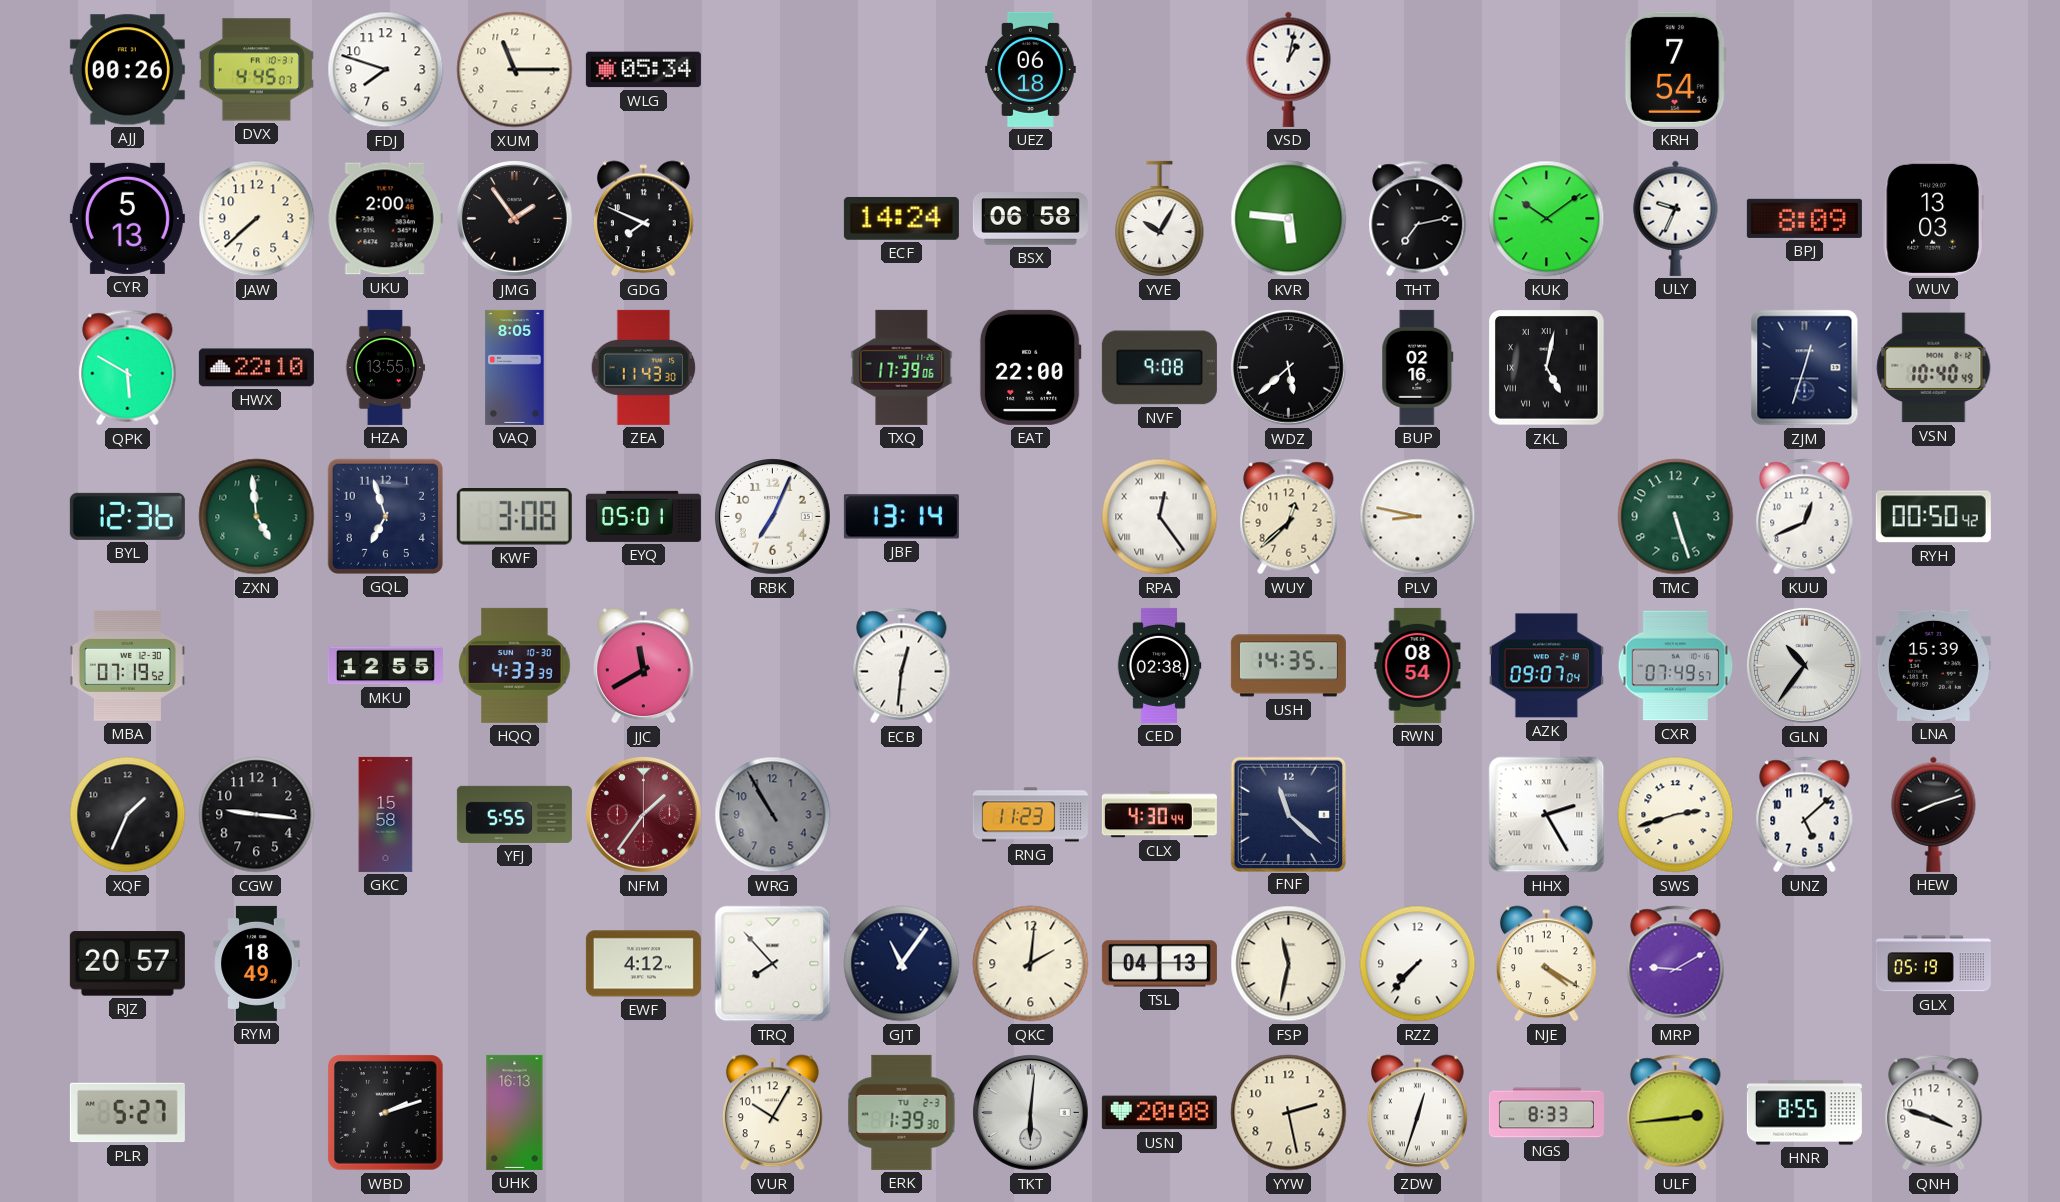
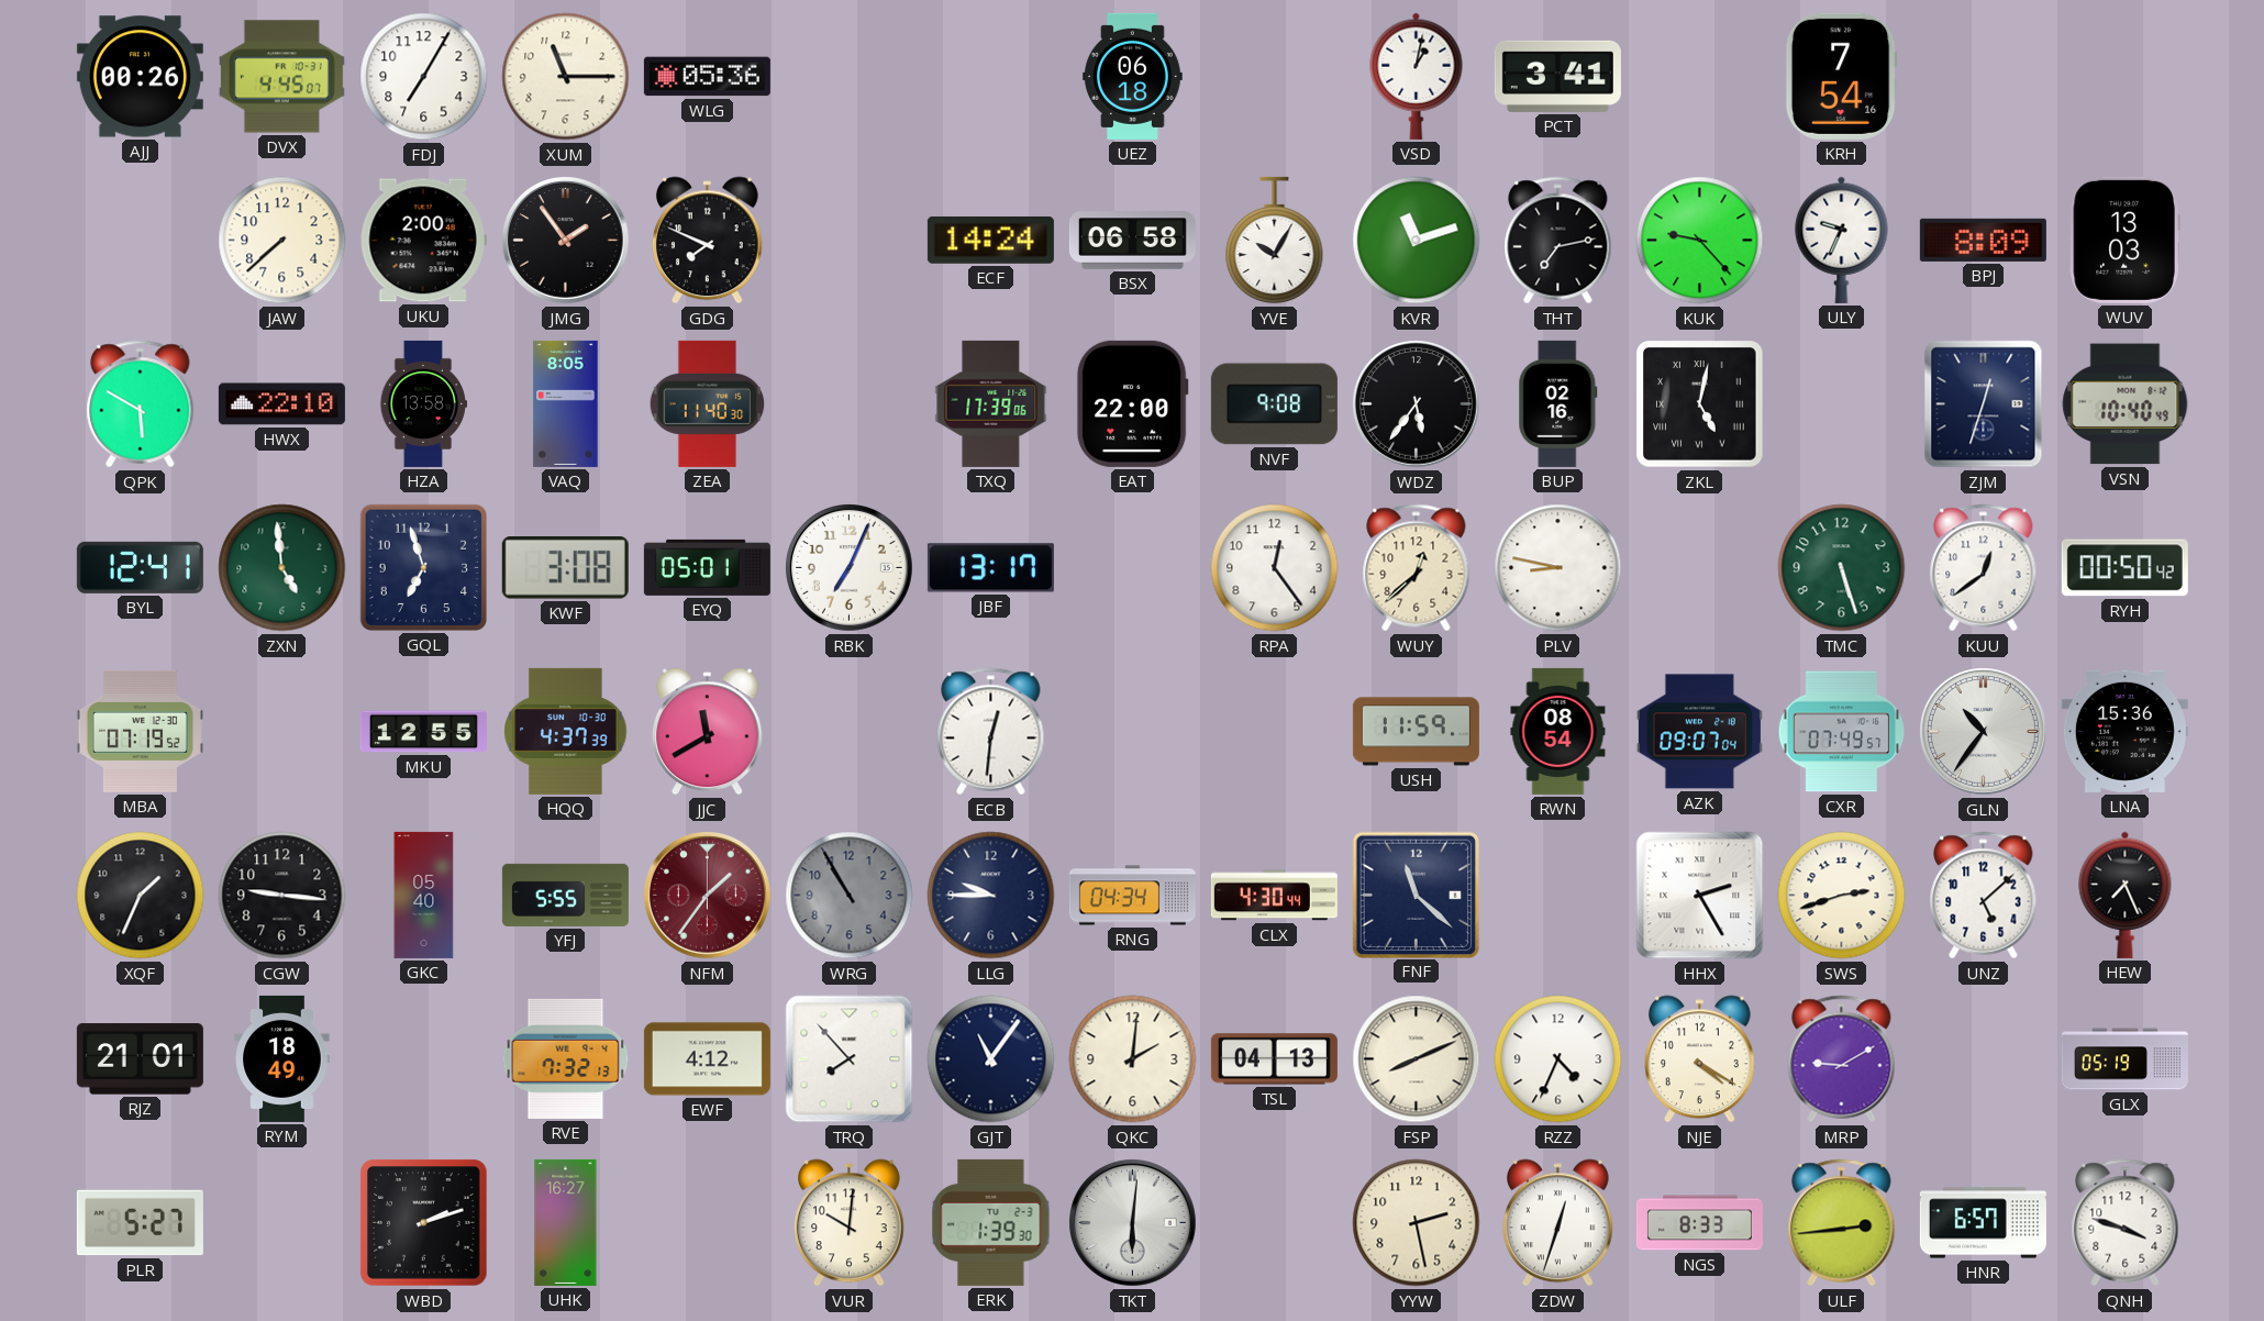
FDJ: 7:48 -> 7:05 (424, 77)
WLG: 05:34 -> 05:36 (707, 77)
PCT: none -> 3:41 (1557, 76)
CYR: 5:13 -> none (127, 218)
KVR: 5:46 -> 11:12 (1417, 241)
KUK: 10:09 -> 9:23 (1700, 241)
HZA: 13:55 -> 13:58 (423, 403)
ZEA: 11:43 -> 11:40 (708, 403)
WDZ: 5:38 -> 5:36 (1417, 404)
BYL: 12:36 -> 12:41 (140, 567)
JBF: 13:14 -> 13:17 (990, 568)
RPA numerals: Roman -> Arabic (1275, 568)
KUU: 12:41 -> 12:39 (1984, 568)
HQQ: 4:33 -> 4:37 (566, 731)
CED: 02:38 -> none (1159, 665)
USH: 14:35 -> 11:59 (1416, 732)
LNA: 15:39 -> 15:36 (2124, 731)
GKC: 15:58 -> 05:40 (424, 895)
LLG: none -> 9:45 (991, 896)
RNG: 11:23 -> 04:34 (1132, 896)
HEW: 8:12 -> 7:26 (2126, 895)
RJZ: 20:57 -> 21:01 (140, 1059)
RVE: none -> 7:32 (566, 1058)
FSP: 11:32 -> 8:11 (1417, 1059)
RZZ: 7:37 -> 4:34 (1558, 1059)
UHK: 16:13 -> 16:27 (566, 1222)
VUR: 10:05 -> 10:01 (850, 1223)
USN: 20:08 -> none (1159, 1113)
HNR: 8:55 -> 6:57 (1983, 1223)
